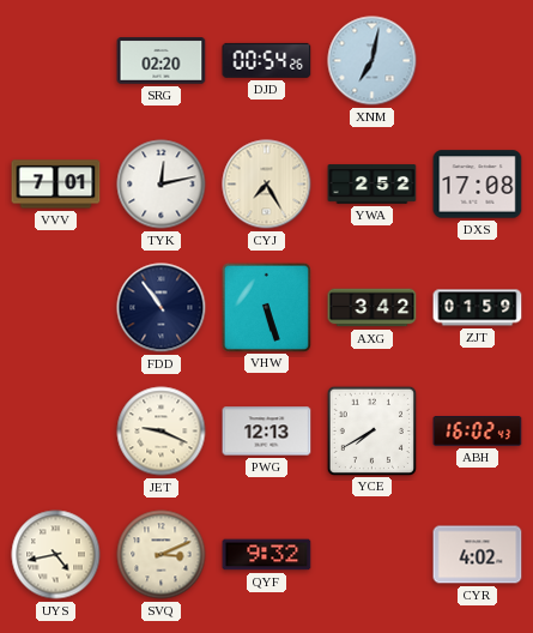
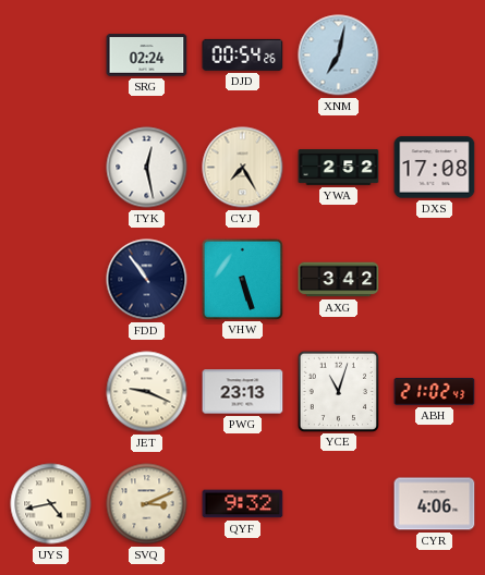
SRG: 02:20 -> 02:24 (147, 56)
VVV: 7:01 -> none (56, 185)
TYK: 12:13 -> 12:28 (147, 168)
ZJT: 01:59 -> none (478, 308)
PWG: 12:13 -> 23:13 (243, 392)
YCE: 7:40 -> 11:03 (338, 391)
ABH: 16:02 -> 21:02 (435, 392)
CYR: 4:02 -> 4:06 (435, 504)
